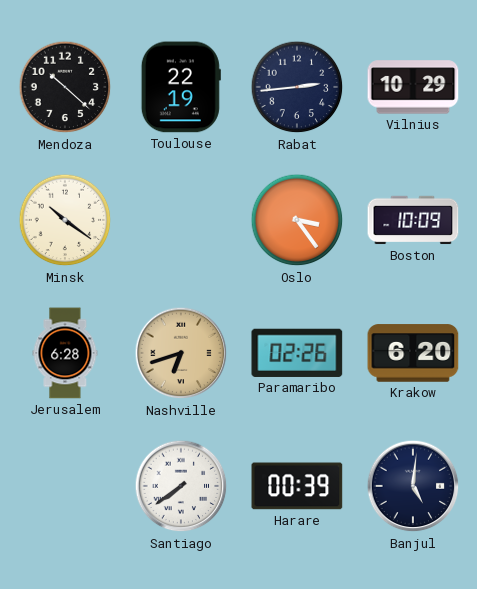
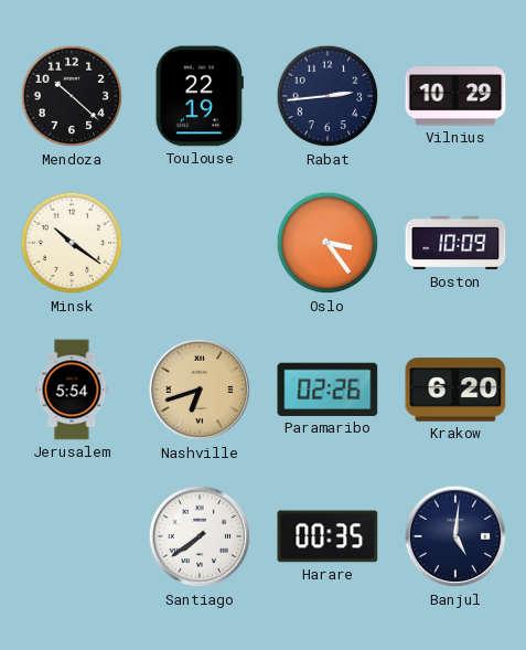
Jerusalem: 6:28 -> 5:54 (72, 390)
Harare: 00:39 -> 00:35 (328, 536)
